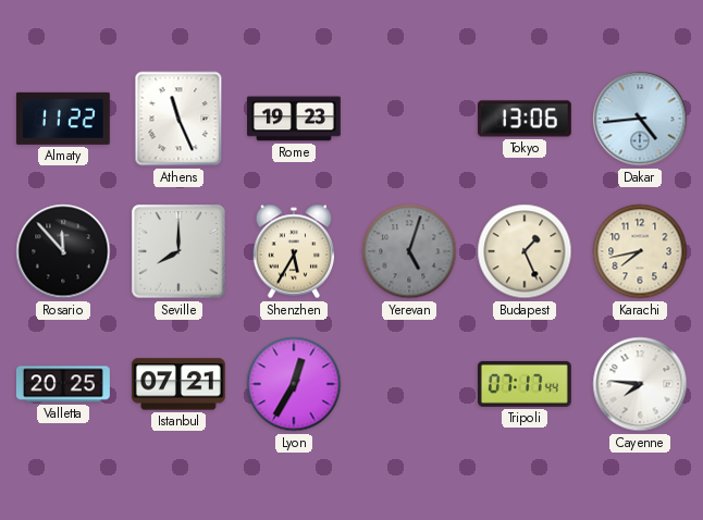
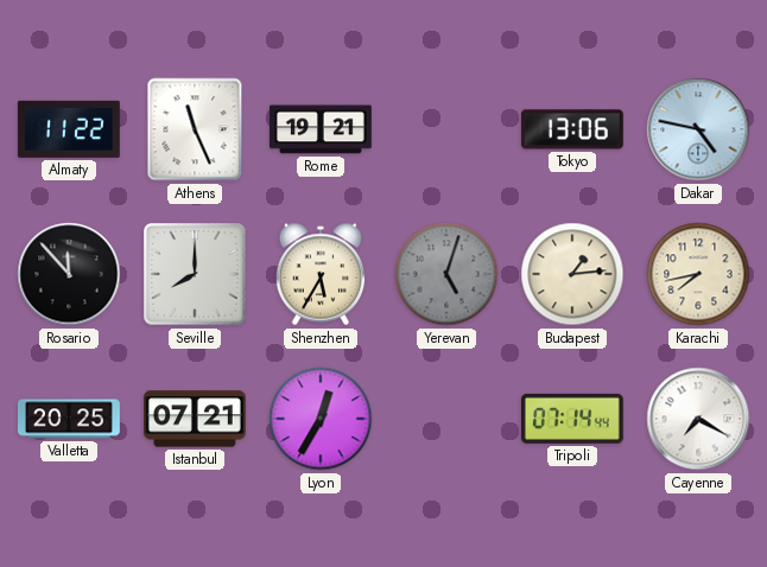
Rome: 19:23 -> 19:21 (322, 129)
Dakar: 4:44 -> 4:47 (698, 129)
Budapest: 1:26 -> 1:14 (572, 274)
Tripoli: 07:17 -> 07:14 (572, 419)
Cayenne: 7:46 -> 7:20 (698, 419)
